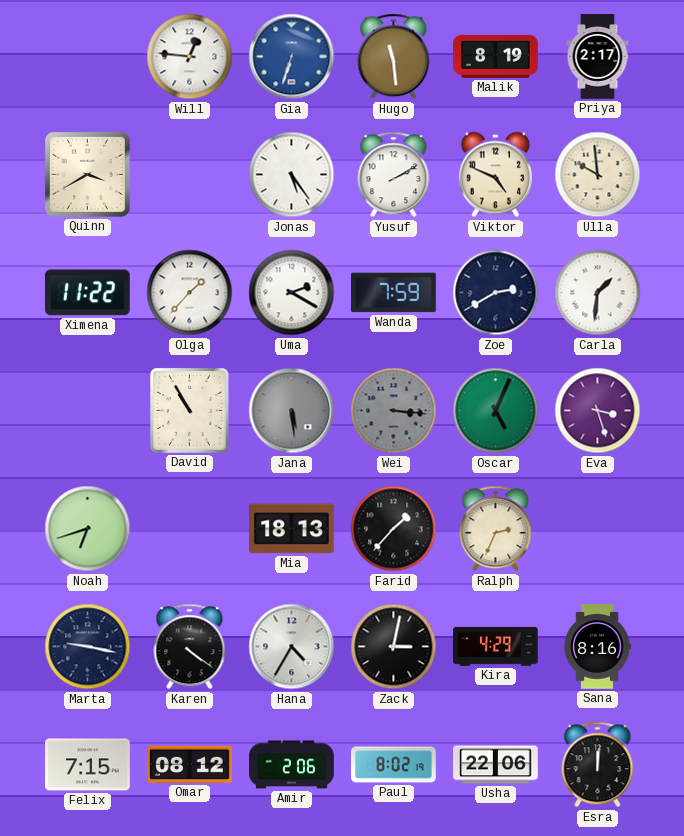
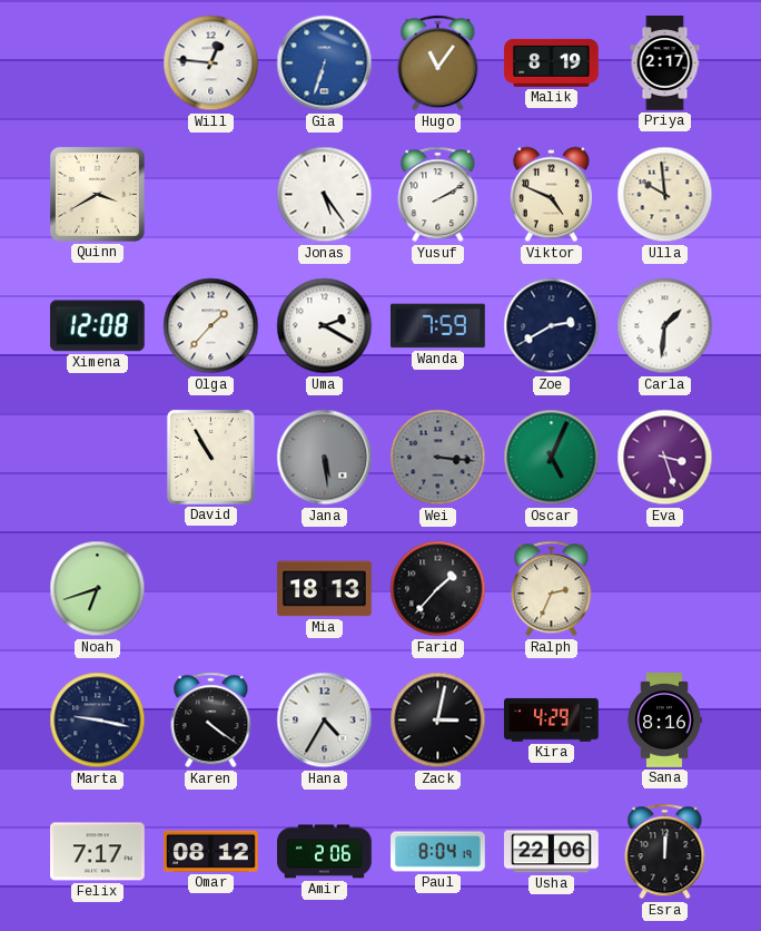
Hugo: 11:29 -> 11:06 (438, 63)
Ximena: 11:22 -> 12:08 (97, 326)
Felix: 7:15 -> 7:17 (98, 852)
Paul: 8:02 -> 8:04 (438, 852)
